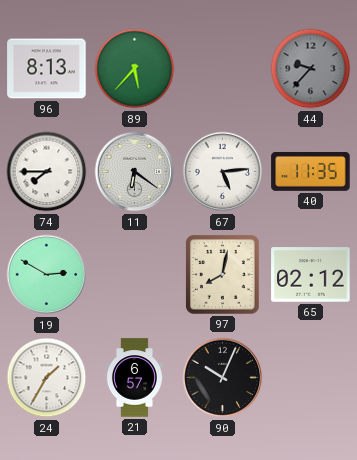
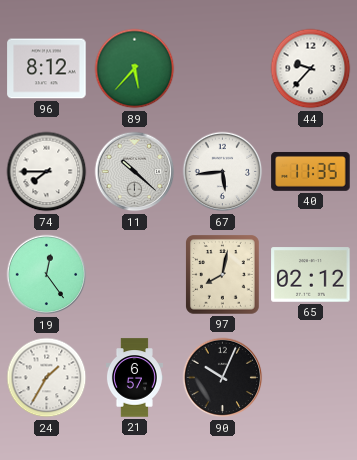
96: 8:13 -> 8:12 (47, 69)
44 dial: grey -> white (311, 69)
11: 6:21 -> 10:22 (135, 172)
67: 5:14 -> 5:44 (223, 172)
19: 2:50 -> 12:24 (47, 275)
